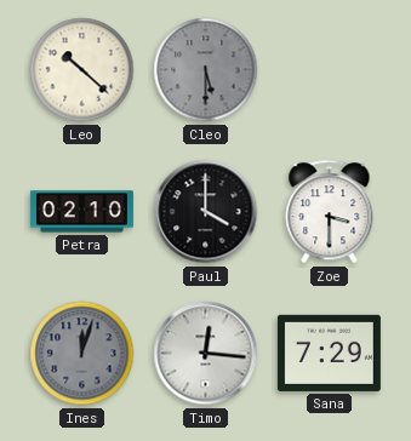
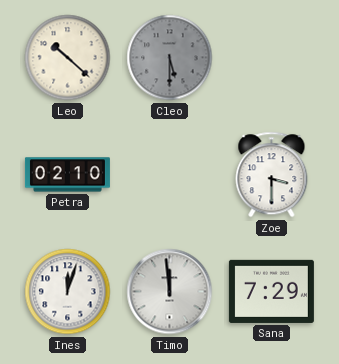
Paul: 4:00 -> none (206, 212)
Ines dial: grey -> white (68, 292)
Timo: 12:16 -> 11:59 (170, 292)
